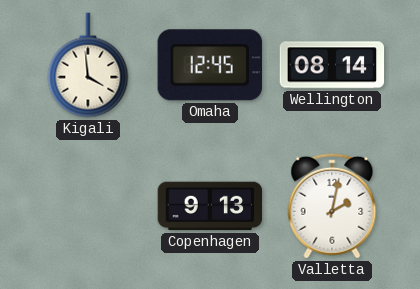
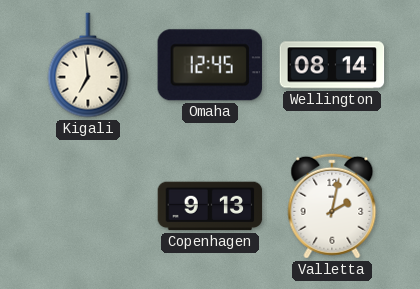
Kigali: 3:59 -> 6:59 (88, 65)
